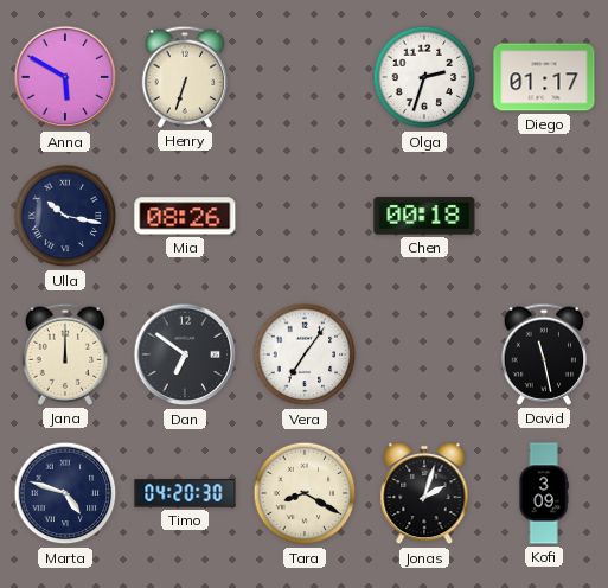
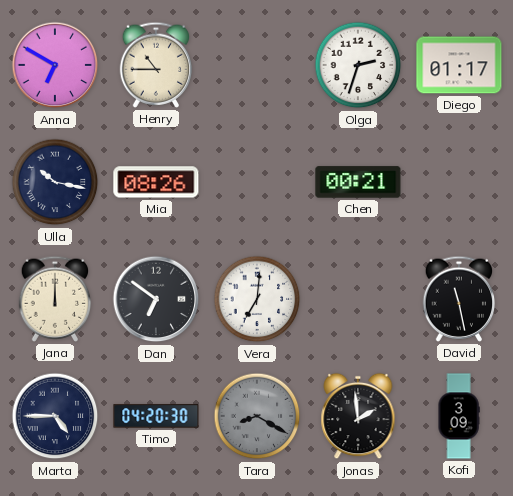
Anna: 5:50 -> 6:50 (55, 65)
Henry: 6:33 -> 10:45 (156, 65)
Chen: 00:18 -> 00:21 (358, 182)
Vera: 7:06 -> 7:01 (257, 299)
Marta: 4:48 -> 4:45 (55, 416)
Tara dial: cream -> grey (257, 416)
Jonas: 2:03 -> 1:59 (358, 416)
